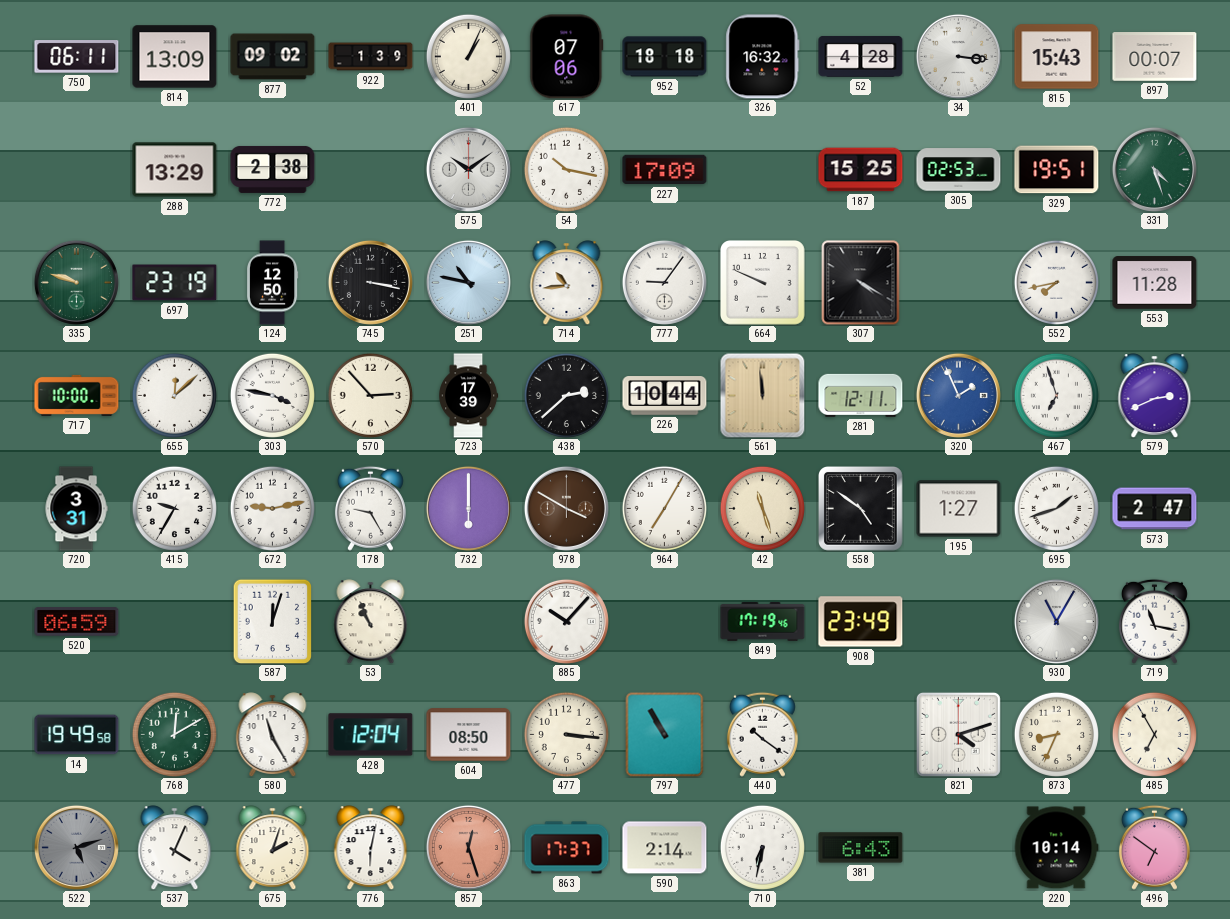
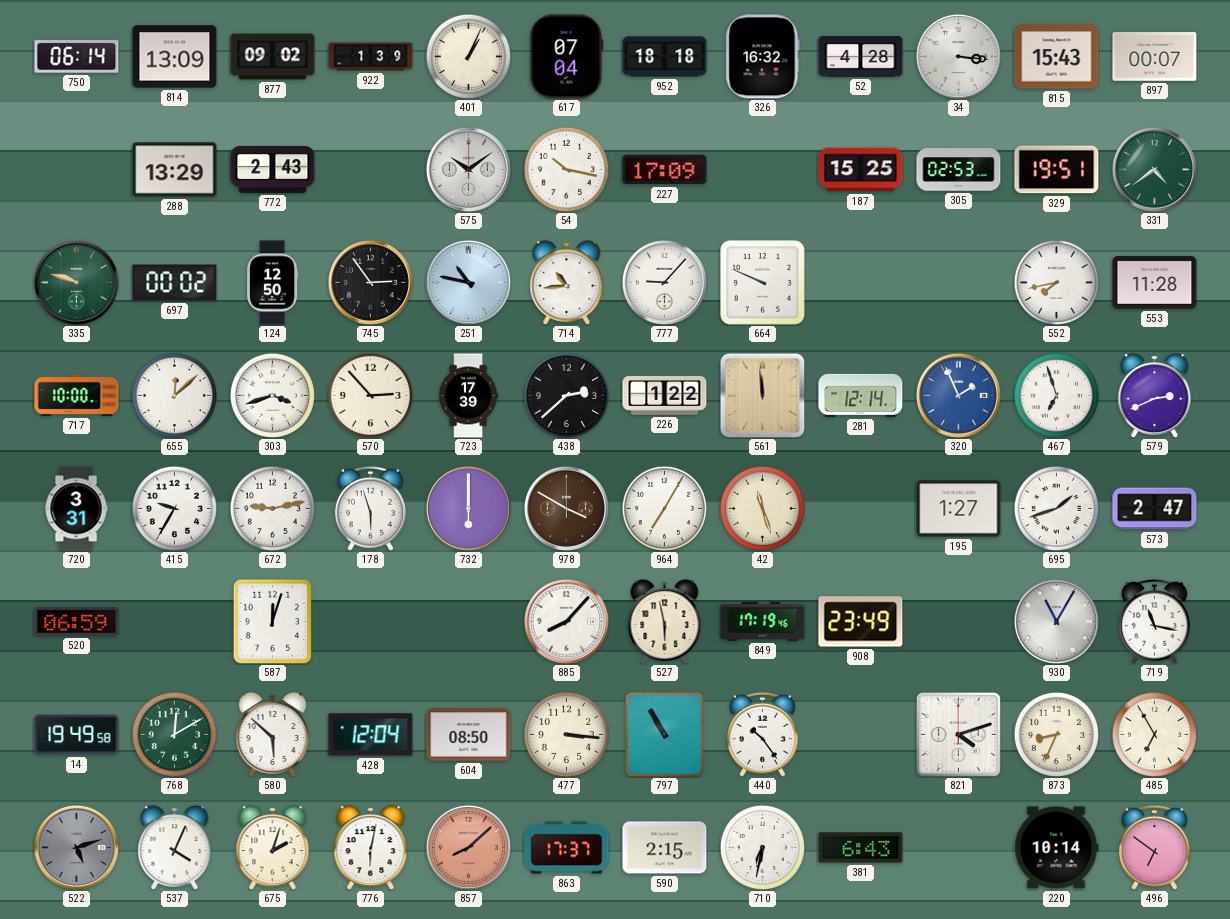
750: 06:11 -> 06:14 (77, 57)
617: 07:06 -> 07:04 (567, 57)
772: 2:38 -> 2:43 (273, 169)
331: 4:27 -> 4:39 (1154, 169)
697: 23:19 -> 00:02 (175, 283)
745: 3:17 -> 2:54 (370, 282)
777: 9:06 -> 9:07 (664, 282)
307: 4:20 -> none (861, 283)
303: 3:47 -> 3:42 (272, 395)
226: 10:44 -> 1:22 (665, 396)
281: 12:11 -> 12:14 (861, 395)
178: 9:25 -> 5:57 (370, 508)
558: 4:51 -> none (861, 509)
53: 10:56 -> none (371, 622)
885: 10:07 -> 8:07 (566, 621)
527: none -> 5:58 (665, 622)
580: 11:25 -> 5:52 (273, 735)
440: 10:21 -> 10:24 (762, 734)
857: 12:27 -> 8:08 (468, 847)
590: 2:14 -> 2:15 (665, 848)
